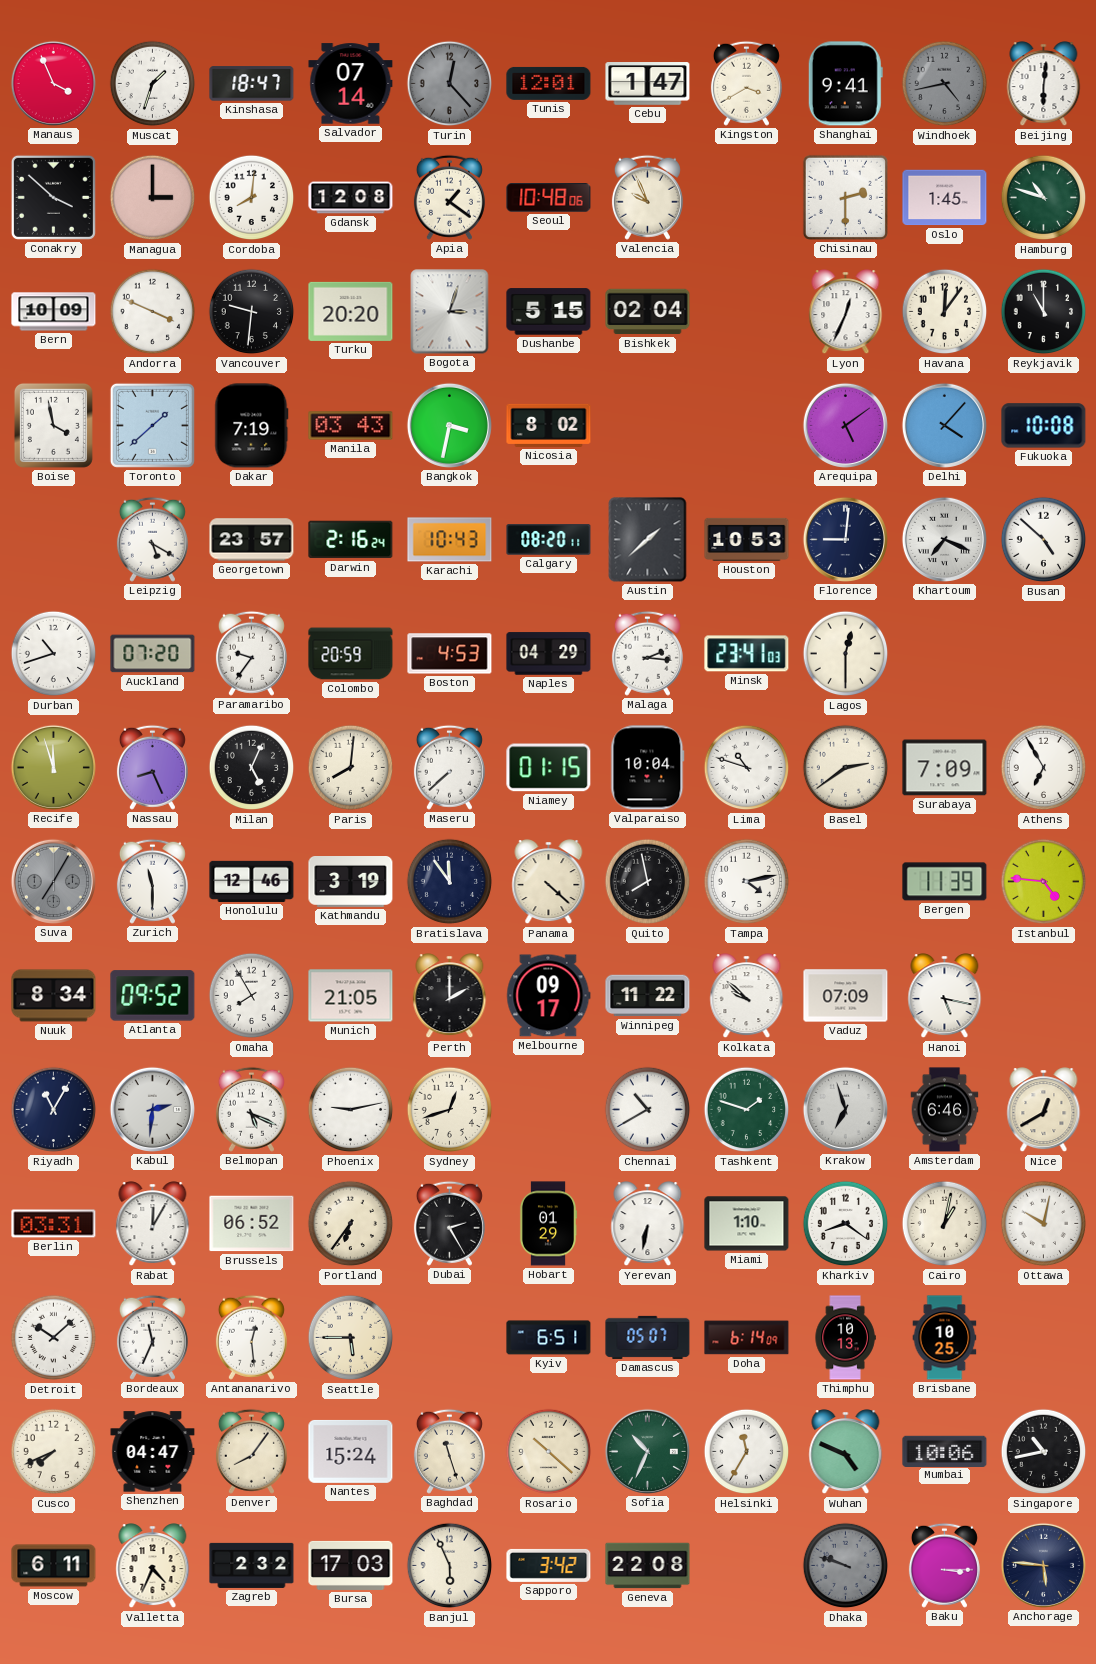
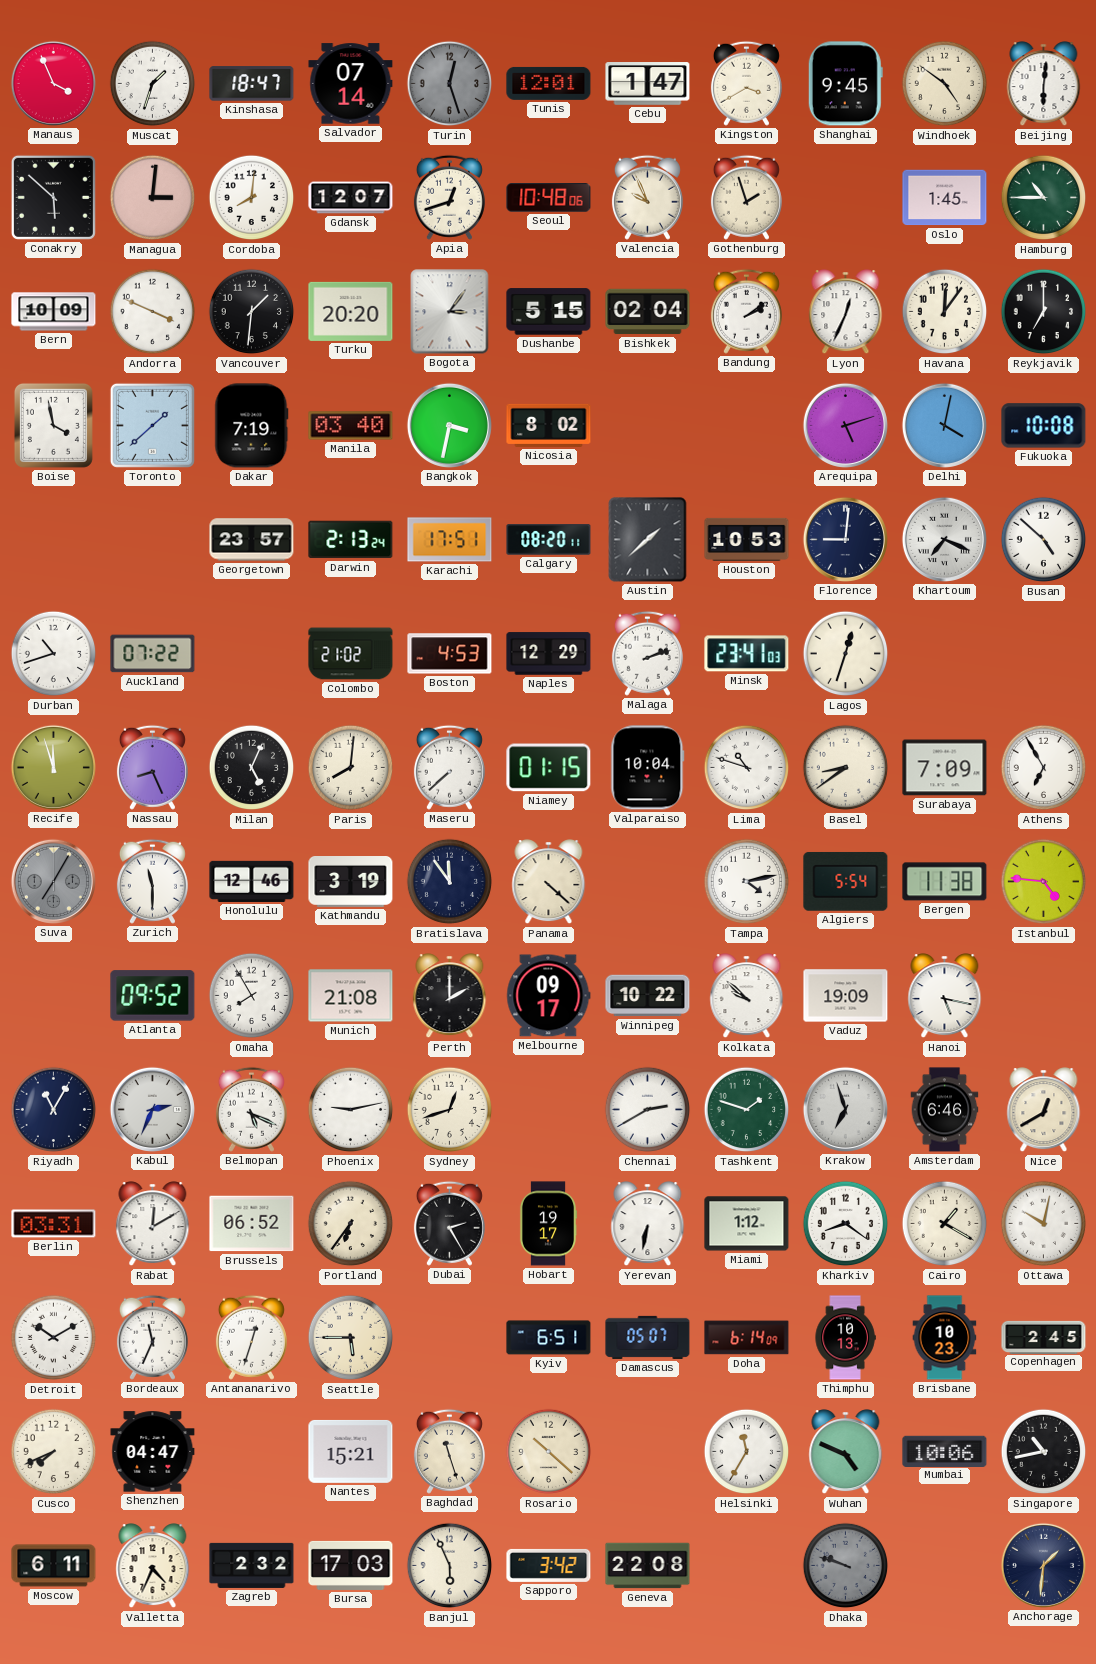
Turin: 12:23 -> 12:27 (450, 84)
Shanghai: 9:41 -> 9:45 (845, 84)
Windhoek: 4:43 -> 4:51 (945, 84)
Windhoek dial: grey -> cream (945, 84)
Conakry: 3:52 -> 5:52 (53, 197)
Managua: 3:00 -> 3:01 (153, 198)
Gdansk: 12:08 -> 12:07 (351, 198)
Apia: 1:21 -> 12:42 (449, 197)
Gothenburg: none -> 1:57 (746, 197)
Chisinau: 2:30 -> none (845, 197)
Hamburg: 10:48 -> 10:45 (1044, 198)
Vancouver: 9:31 -> 1:31 (252, 312)
Bogota: 3:03 -> 3:06 (450, 312)
Bandung: none -> 2:09 (746, 311)
Reykjavik: 11:00 -> 7:00 (1044, 312)
Manila: 03:43 -> 03:40 (351, 426)
Arequipa: 5:09 -> 5:12 (845, 425)
Delhi: 4:07 -> 4:02 (944, 425)
Leipzig: 5:20 -> none (152, 539)
Darwin: 2:16 -> 2:13 (351, 540)
Karachi: 10:43 -> 17:51 (450, 540)
Auckland: 07:20 -> 07:22 (153, 654)
Paramaribo: 9:36 -> none (251, 653)
Colombo: 20:59 -> 21:02 (351, 654)
Naples: 04:29 -> 12:29 (549, 654)
Malaga: 2:16 -> 2:12 (647, 653)
Lagos: 12:30 -> 12:33 (846, 654)
Basel: 2:39 -> 8:39 (846, 768)
Quito: 7:58 -> none (648, 882)
Algiers: none -> 5:54 (846, 882)
Bergen: 11:39 -> 11:38 (945, 882)
Nuuk: 8:34 -> none (54, 996)
Munich: 21:05 -> 21:08 (351, 996)
Winnipeg: 11:22 -> 10:22 (648, 996)
Vaduz: 07:09 -> 19:09 (846, 996)
Kabul: 2:31 -> 2:34 (152, 1109)
Chennai: 10:40 -> 2:40 (648, 1110)
Rabat: 12:05 -> 12:10 (153, 1224)
Hobart: 01:29 -> 19:17 (548, 1224)
Miami: 1:10 -> 1:12 (747, 1224)
Cairo: 1:02 -> 1:20 (945, 1224)
Detroit: 10:08 -> 10:10 (54, 1338)
Antananarivo: 12:29 -> 12:33 (251, 1337)
Brisbane: 10:25 -> 10:23 (945, 1338)
Copenhagen: none -> 2:45 (1044, 1337)
Denver: 8:06 -> none (251, 1451)
Nantes: 15:24 -> 15:21 (351, 1451)
Sofia: 10:34 -> none (647, 1451)
Baku: 3:15 -> none (944, 1565)
Anchorage: 5:46 -> 1:31 (1043, 1565)
